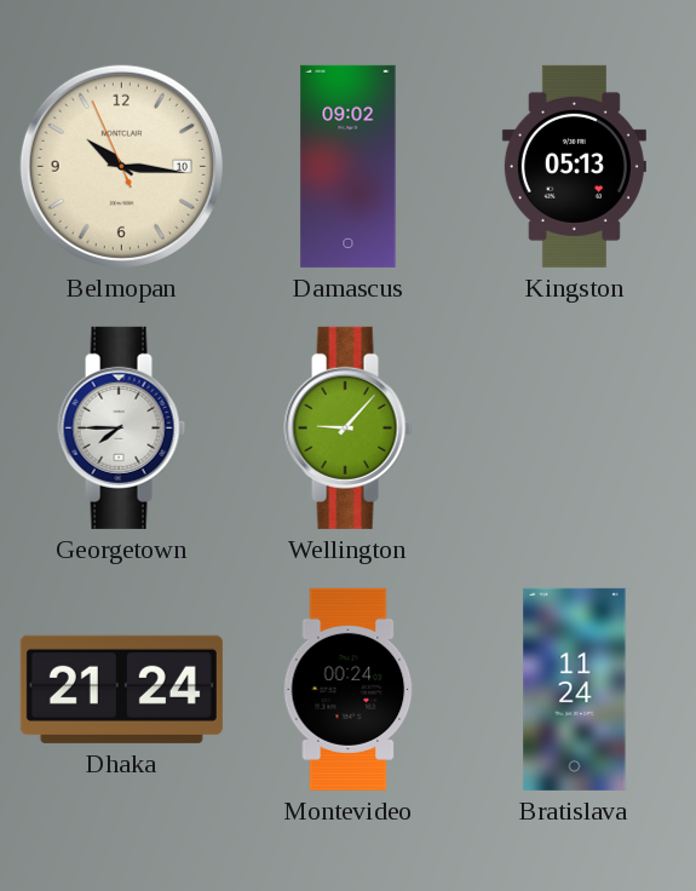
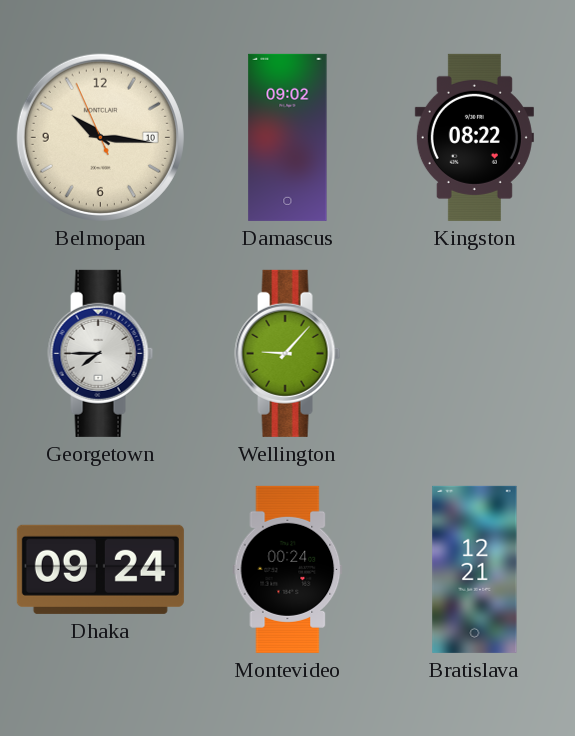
Kingston: 05:13 -> 08:22 (474, 137)
Dhaka: 21:24 -> 09:24 (100, 569)
Bratislava: 11:24 -> 12:21 (475, 569)
